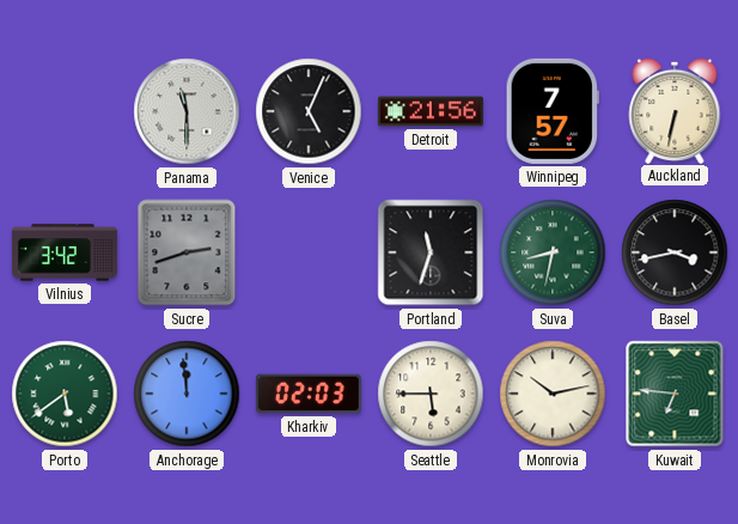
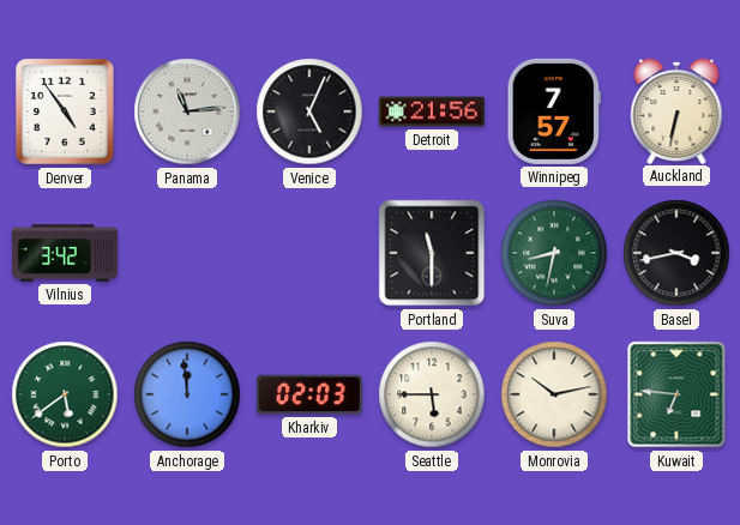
Denver: none -> 4:54 (66, 113)
Panama: 11:30 -> 11:14 (187, 111)
Sucre: 2:42 -> none (187, 252)
Portland: 11:33 -> 11:30 (432, 253)
